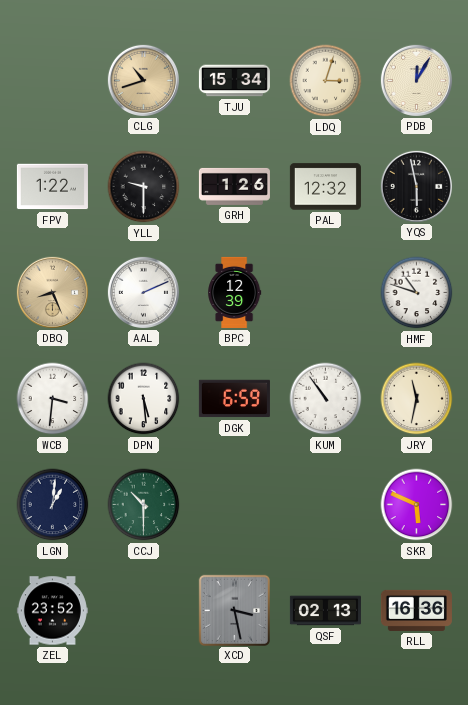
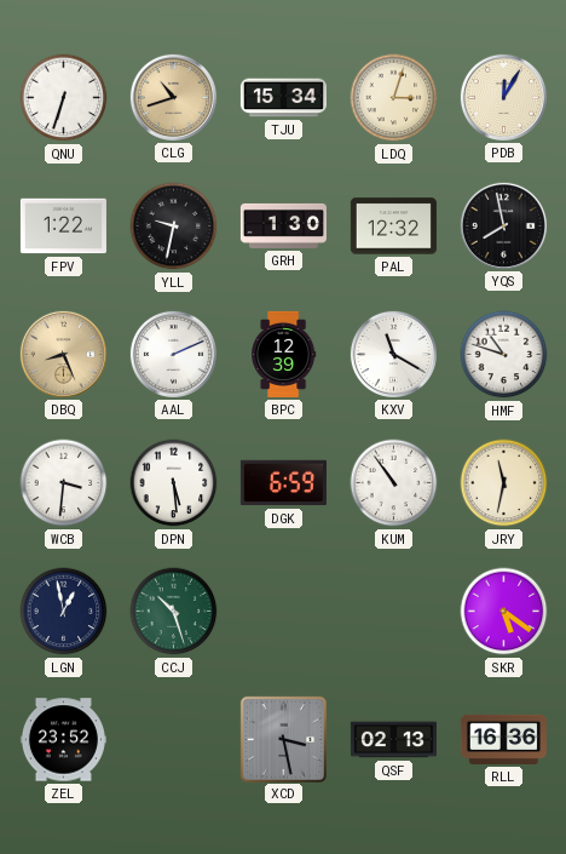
QNU: none -> 6:33 (64, 98)
YLL: 9:30 -> 9:32 (174, 227)
GRH: 1:26 -> 1:30 (283, 225)
YQS: 5:58 -> 7:58 (503, 225)
KXV: none -> 11:20 (393, 354)
LGN: 1:01 -> 12:58 (64, 612)
CCJ: 10:30 -> 10:27 (174, 612)
SKR: 5:49 -> 5:21 (504, 612)
